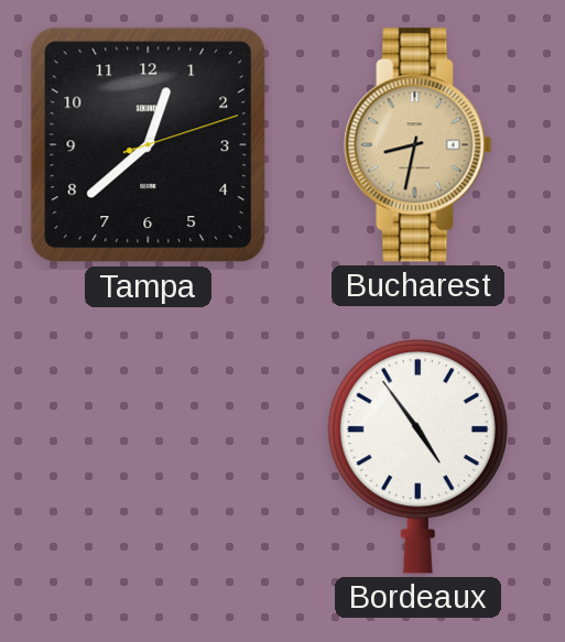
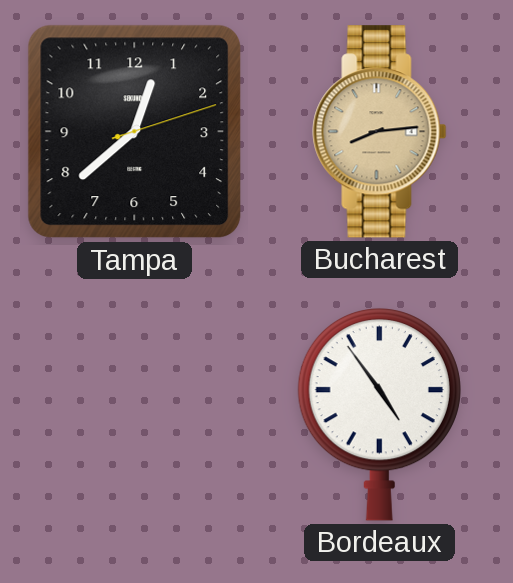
Bucharest: 8:32 -> 8:14 (380, 132)
